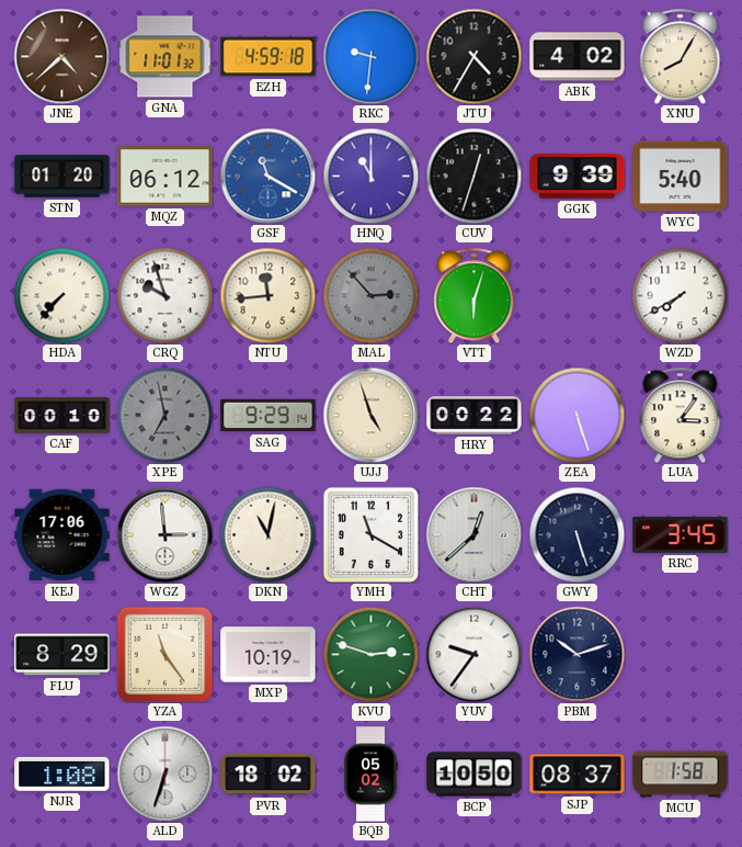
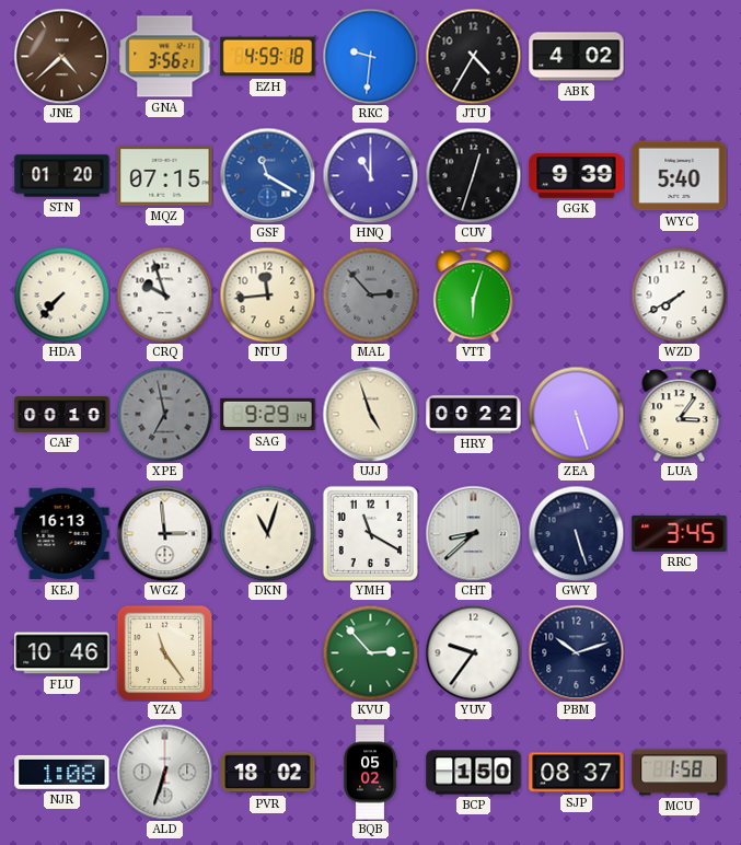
GNA: 11:01 -> 3:56 (165, 57)
XNU: 8:05 -> none (681, 56)
MQZ: 06:12 -> 07:15 (165, 176)
KEJ: 17:06 -> 16:13 (62, 534)
DKN: 11:02 -> 11:03 (267, 533)
CHT: 12:38 -> 8:38 (473, 533)
FLU: 8:29 -> 10:46 (62, 653)
MXP: 10:19 -> none (269, 655)
KVU: 2:48 -> 2:53 (370, 652)
BCP: 10:50 -> 1:50 (474, 773)
